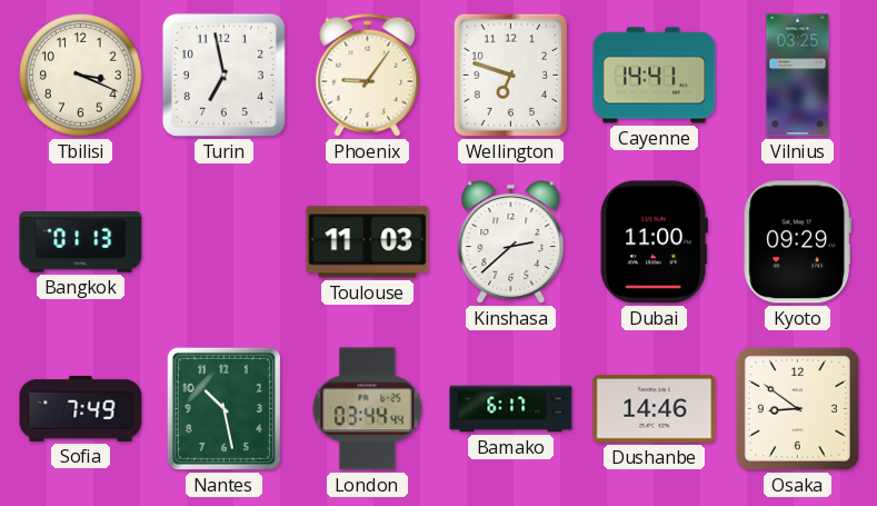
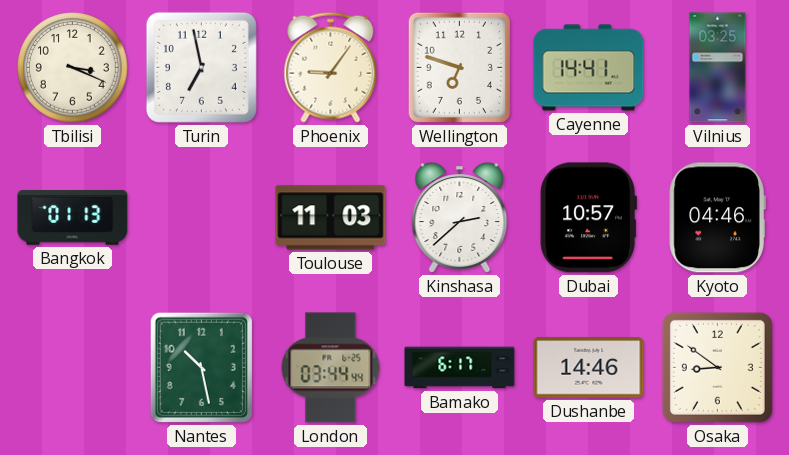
Dubai: 11:00 -> 10:57 (588, 218)
Kyoto: 09:29 -> 04:46 (717, 218)
Sofia: 7:49 -> none (81, 408)
